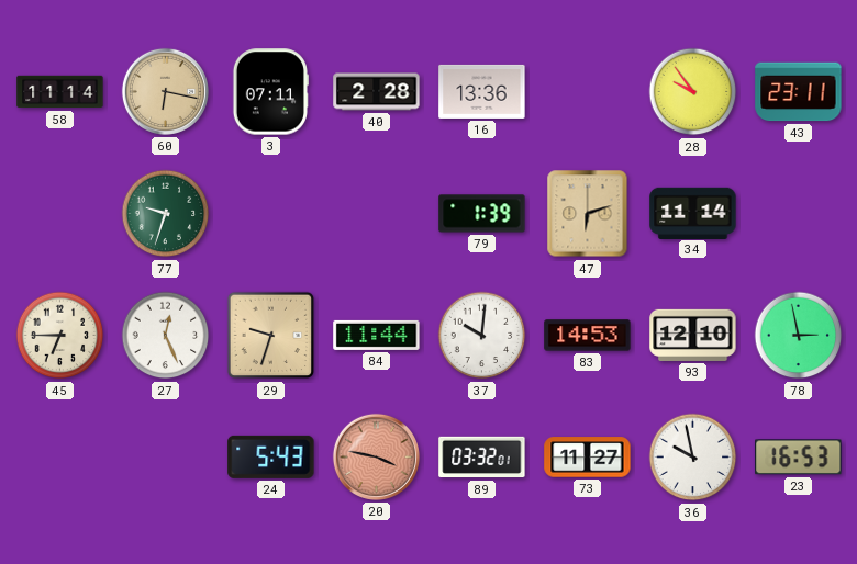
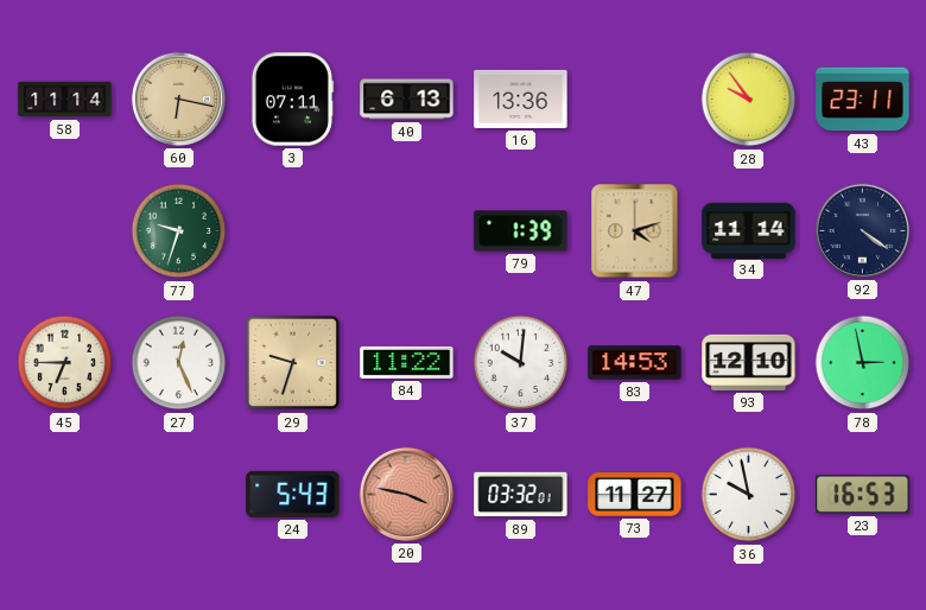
40: 2:28 -> 6:13 (407, 100)
47: 6:12 -> 4:12 (635, 231)
92: none -> 4:21 (862, 230)
84: 11:44 -> 11:22 (407, 362)
